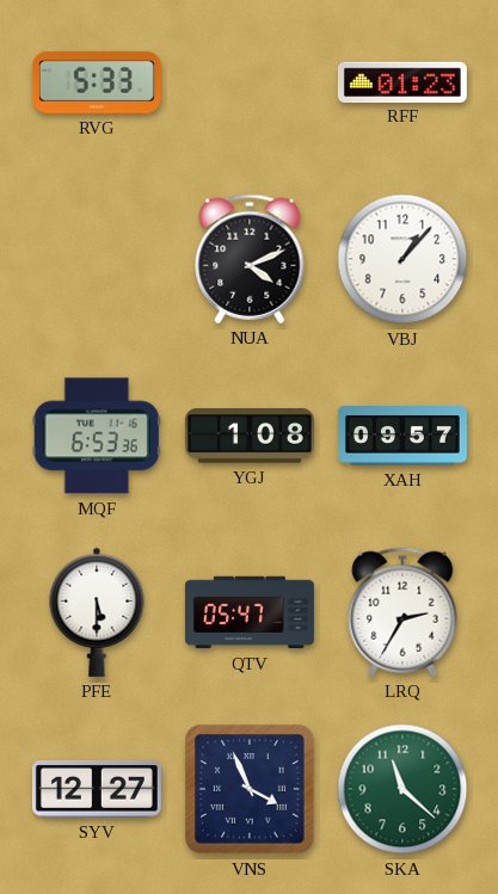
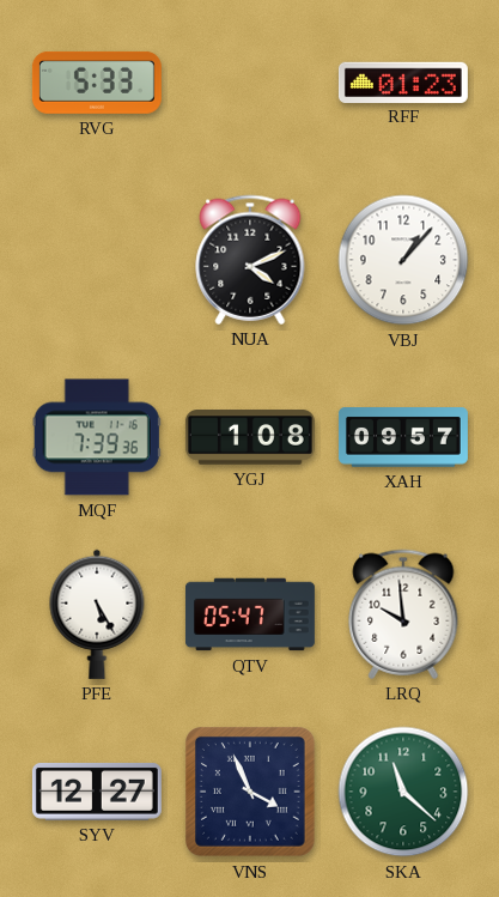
MQF: 6:53 -> 7:39 (97, 437)
PFE: 5:30 -> 5:25 (97, 614)
LRQ: 2:35 -> 9:59 (403, 614)
